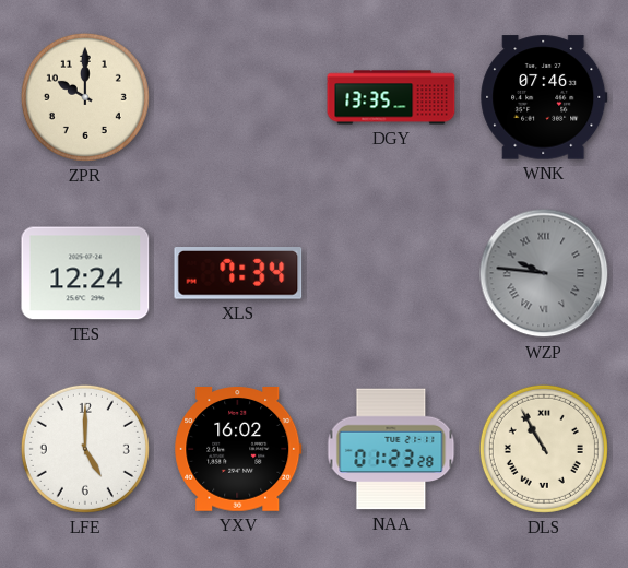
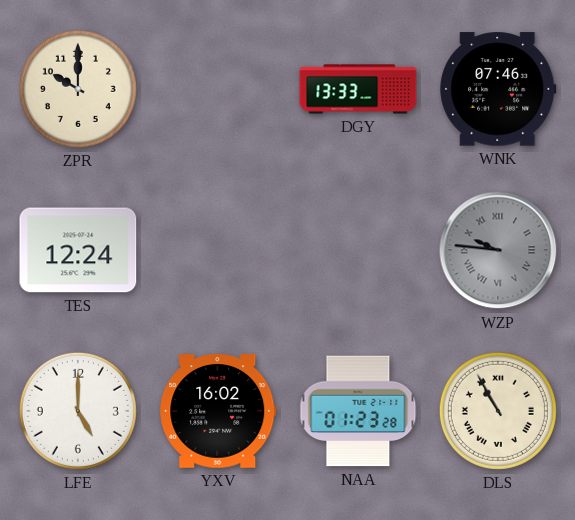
DGY: 13:35 -> 13:33 (358, 89)
XLS: 7:34 -> none (238, 274)
